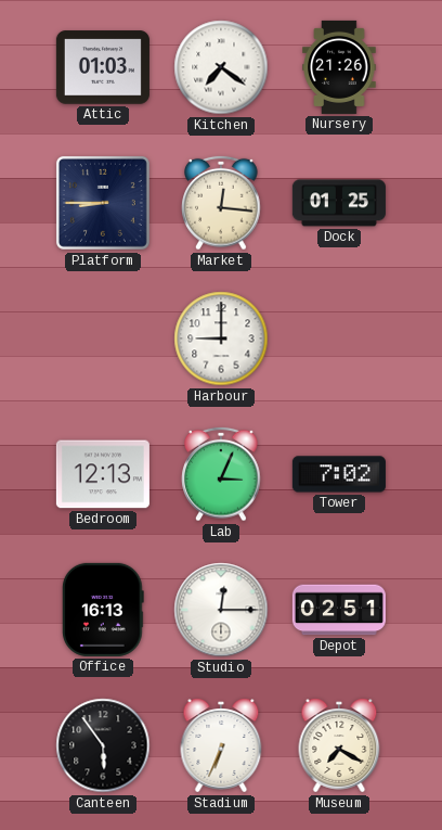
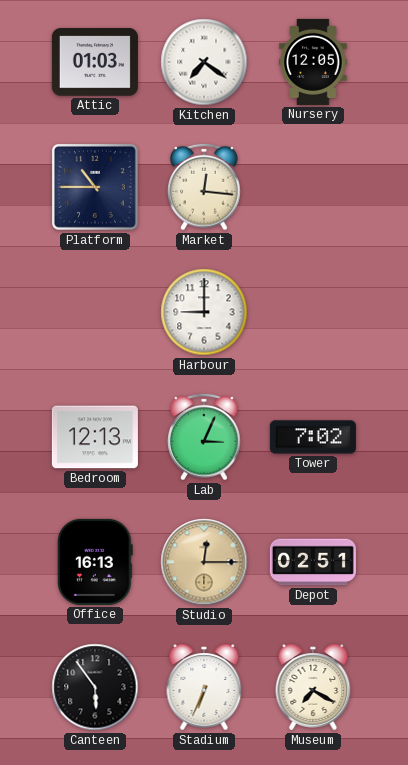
Nursery: 21:26 -> 12:05 (313, 62)
Platform: 8:45 -> 10:45 (95, 187)
Dock: 01:25 -> none (339, 203)
Studio dial: white -> champagne (204, 562)
